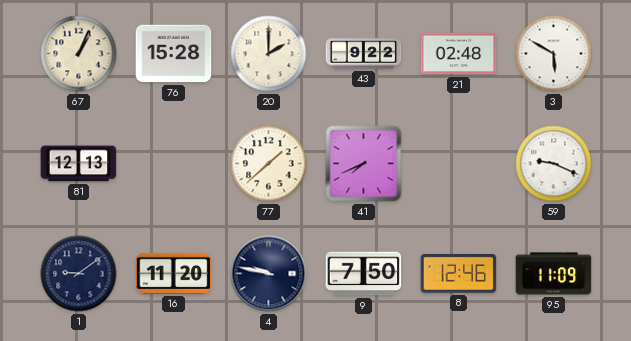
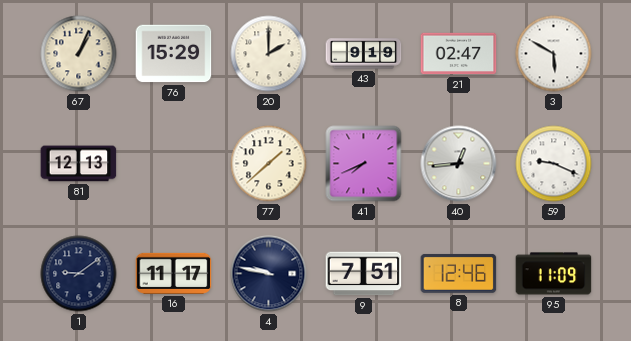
76: 15:28 -> 15:29 (174, 54)
43: 9:22 -> 9:19 (364, 54)
21: 02:48 -> 02:47 (459, 54)
40: none -> 12:44 (459, 164)
16: 11:20 -> 11:17 (174, 273)
9: 7:50 -> 7:51 (364, 274)
